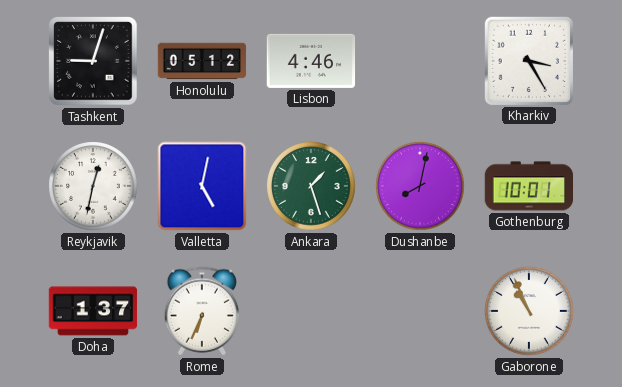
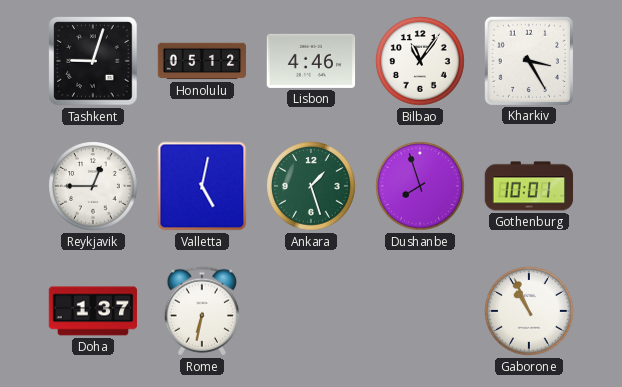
Bilbao: none -> 11:06 (420, 61)
Reykjavik: 12:32 -> 12:45 (93, 186)
Dushanbe: 8:02 -> 7:57 (420, 186)
Rome: 6:34 -> 6:32 (202, 311)
